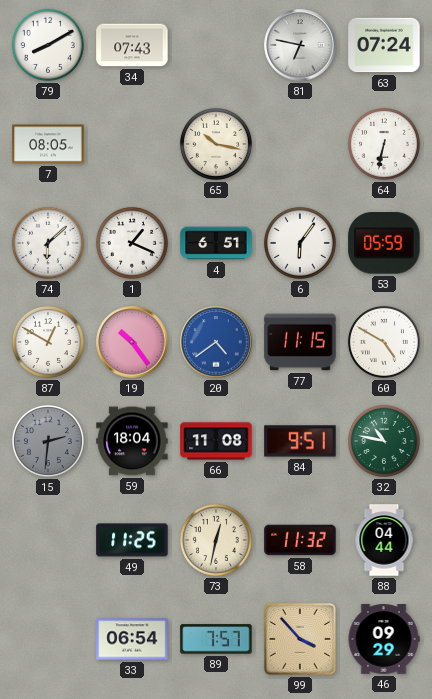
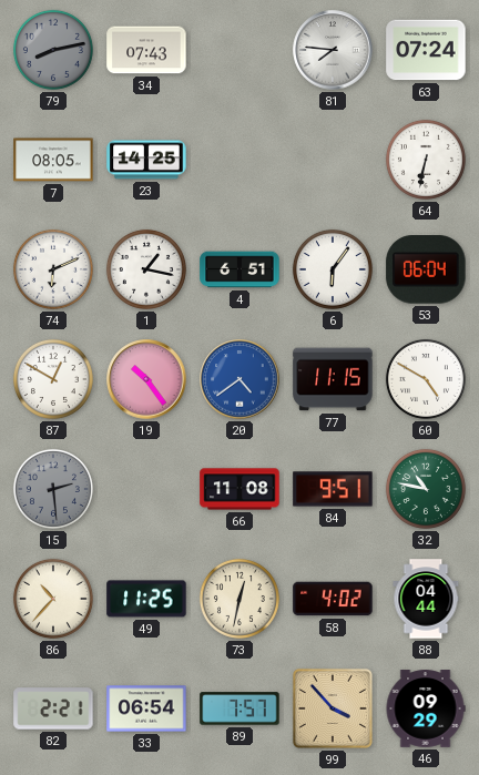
79: 8:10 -> 8:13 (53, 50)
79 dial: white -> grey (53, 50)
81: 6:47 -> 7:46 (333, 50)
23: none -> 14:25 (146, 160)
65: 10:17 -> none (216, 144)
74: 6:08 -> 6:11 (53, 269)
1: 1:19 -> 1:17 (146, 269)
53: 05:59 -> 06:04 (426, 269)
15: 2:31 -> 2:29 (53, 489)
59: 18:04 -> none (132, 441)
86: none -> 10:37 (53, 599)
58: 11:32 -> 4:02 (333, 599)
82: none -> 2:21 (53, 708)
